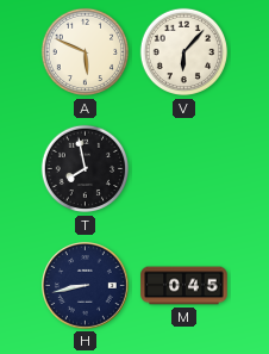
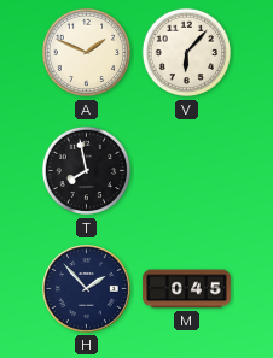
A: 5:49 -> 1:49 (87, 53)
H: 8:43 -> 1:53 (87, 289)
